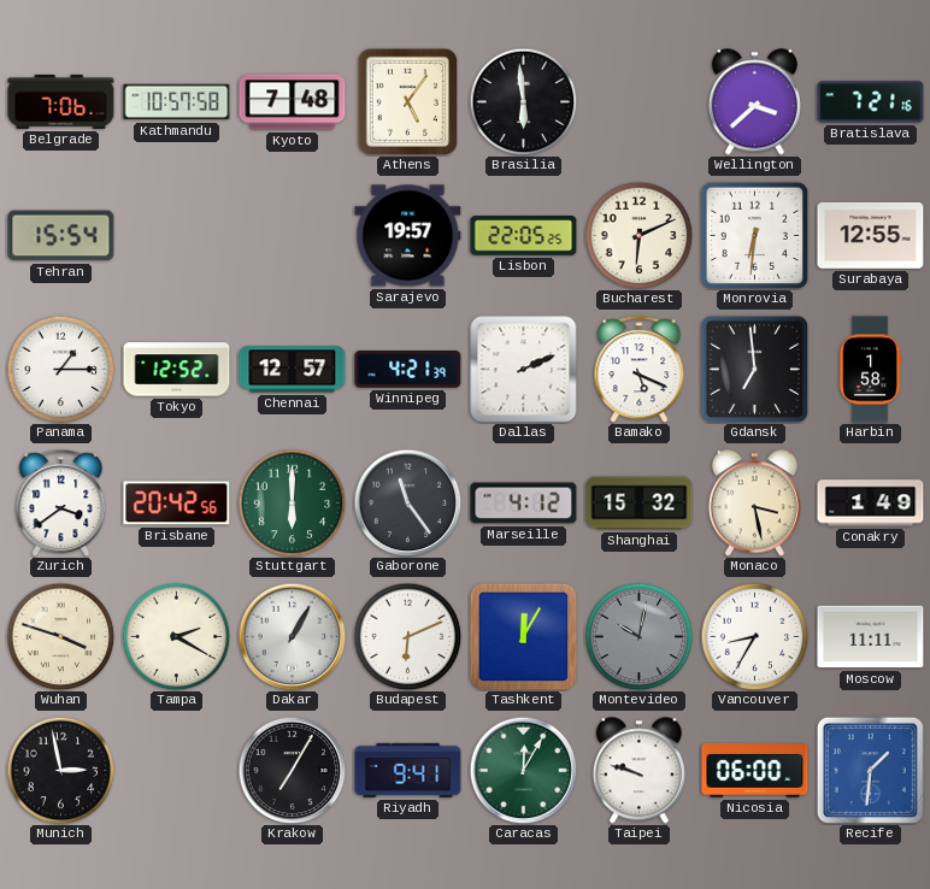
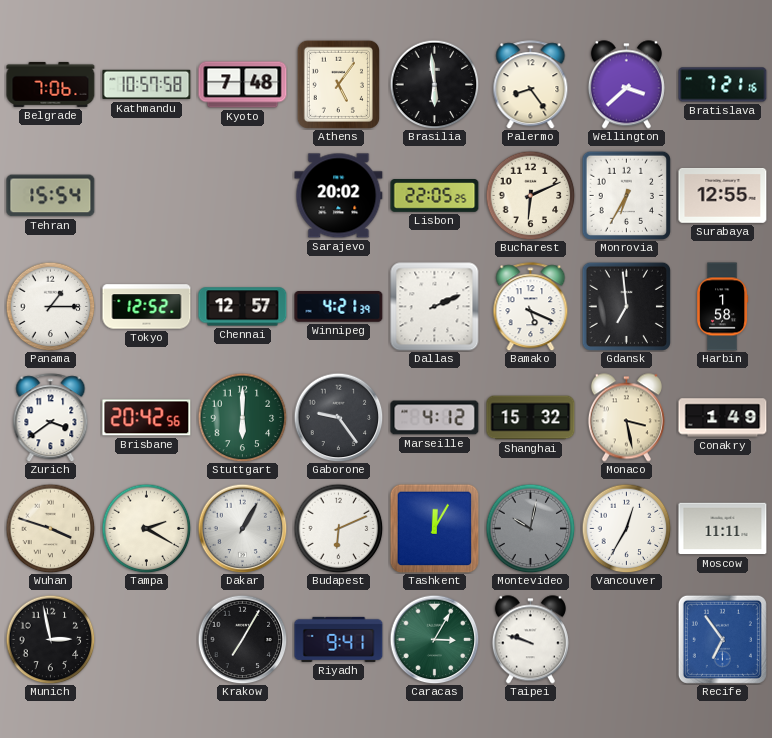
Palermo: none -> 8:24 (531, 85)
Sarajevo: 19:57 -> 20:02 (339, 196)
Monrovia: 6:31 -> 6:35 (626, 195)
Gaborone: 11:24 -> 9:24 (338, 417)
Vancouver: 8:35 -> 12:35 (626, 528)
Caracas: 12:05 -> 3:05 (434, 639)
Nicosia: 06:00 -> none (755, 771)
Recife: 1:31 -> 6:54 (722, 639)
